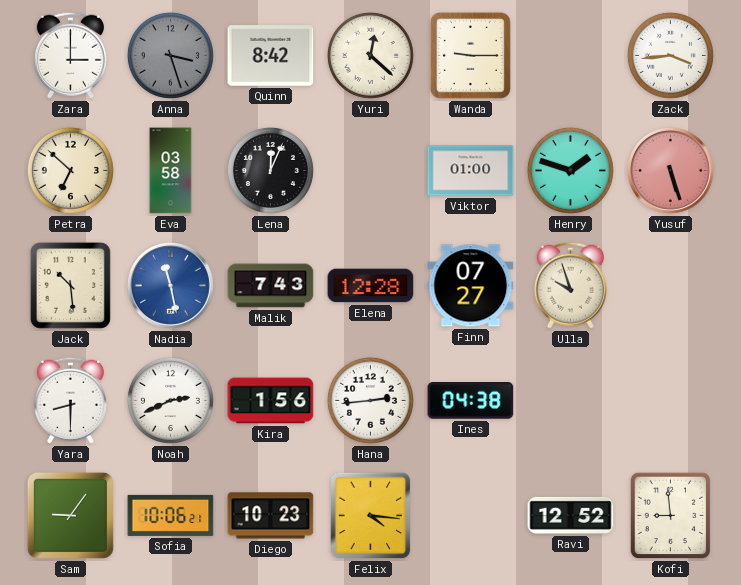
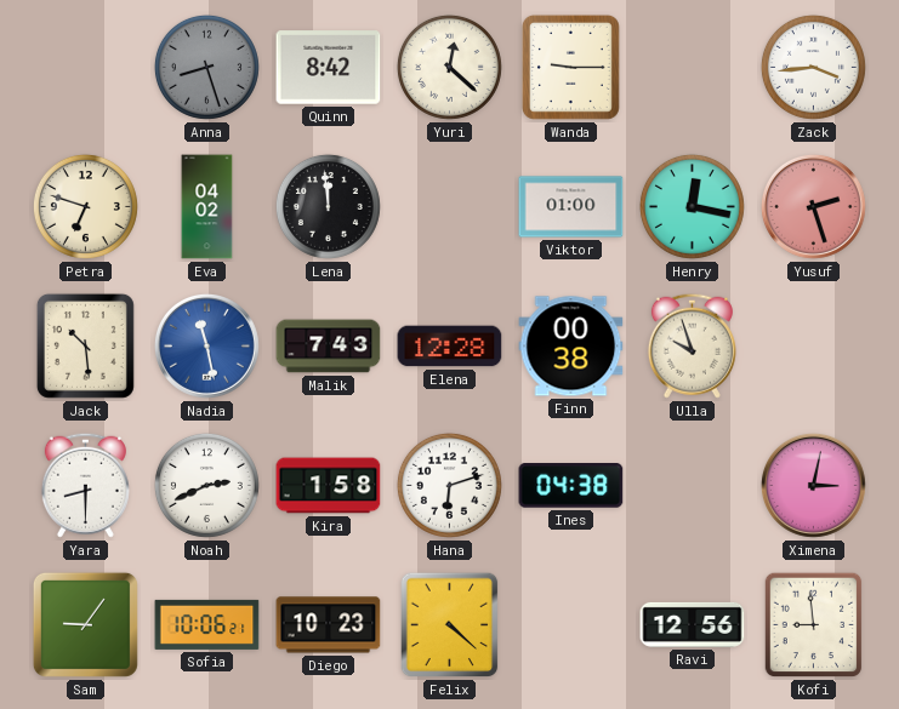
Zara: 3:00 -> none (70, 55)
Anna: 3:27 -> 8:27 (206, 67)
Petra: 6:52 -> 6:48 (85, 206)
Eva: 03:58 -> 04:02 (207, 207)
Lena: 12:04 -> 11:59 (328, 206)
Henry: 1:48 -> 12:17 (692, 206)
Yusuf: 5:27 -> 2:27 (813, 206)
Finn: 07:27 -> 00:38 (571, 347)
Kira: 1:56 -> 1:58 (329, 486)
Hana: 2:44 -> 6:12 (449, 485)
Ximena: none -> 3:02 (813, 485)
Felix: 4:16 -> 4:22 (450, 625)
Ravi: 12:52 -> 12:56 (693, 624)
